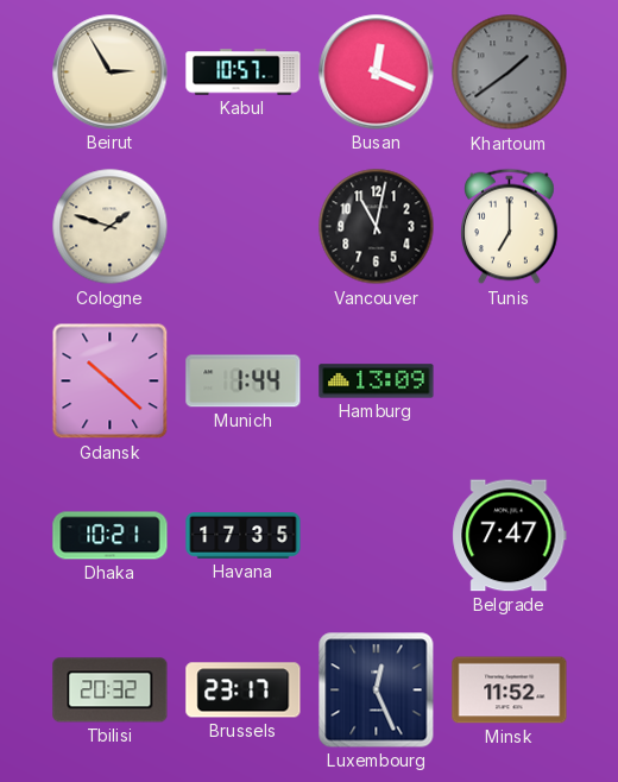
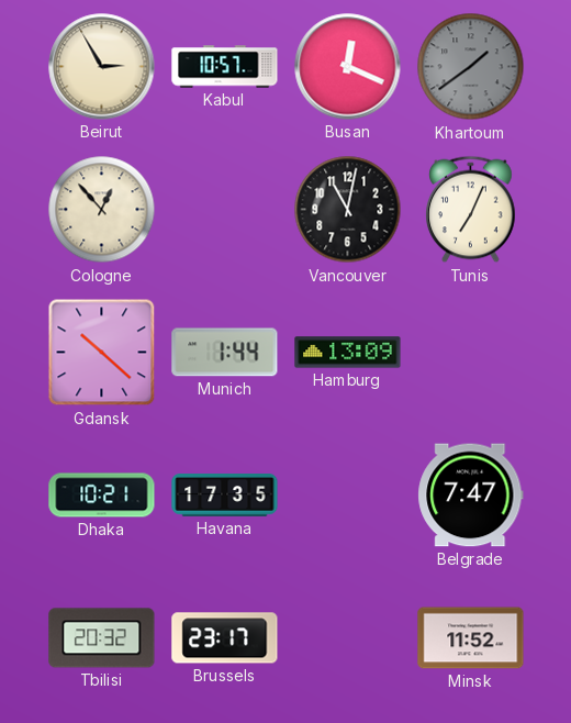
Cologne: 1:48 -> 12:53 (102, 210)
Tunis: 7:00 -> 7:04 (471, 210)
Luxembourg: 12:26 -> none (377, 690)
